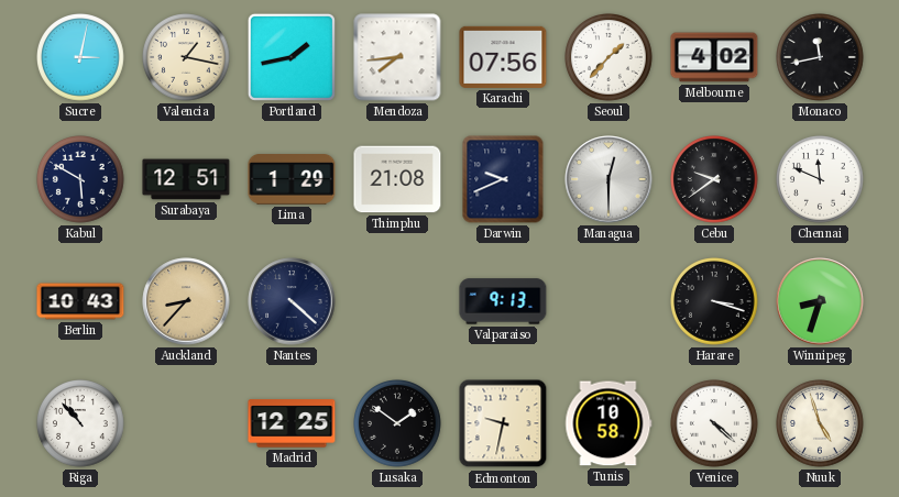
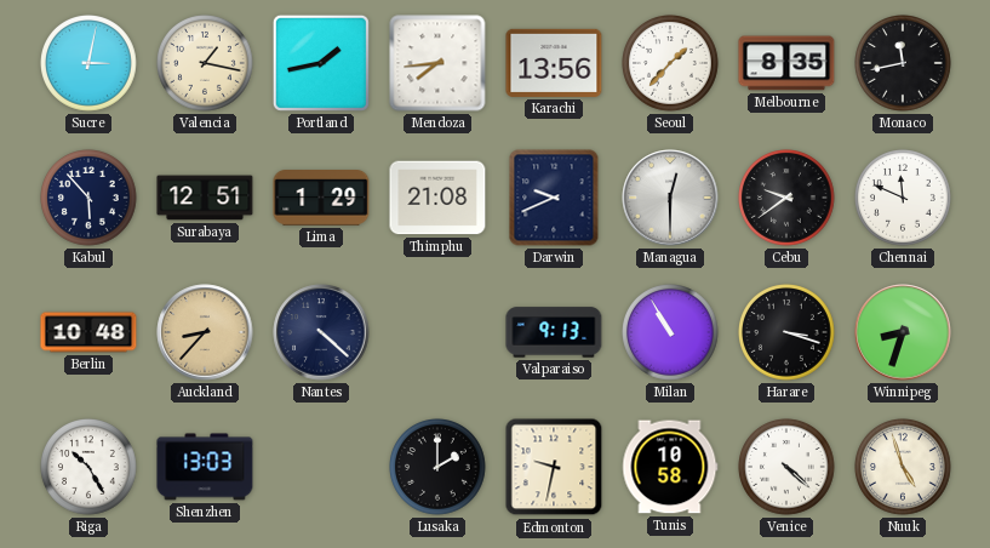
Karachi: 07:56 -> 13:56 (554, 63)
Melbourne: 4:02 -> 8:35 (786, 63)
Kabul: 5:50 -> 5:53 (90, 199)
Berlin: 10:43 -> 10:48 (88, 332)
Milan: none -> 10:55 (671, 333)
Riga: 10:53 -> 10:25 (90, 468)
Shenzhen: none -> 13:03 (205, 467)
Madrid: 12:25 -> none (292, 423)
Lusaka: 1:51 -> 2:00 (439, 468)
